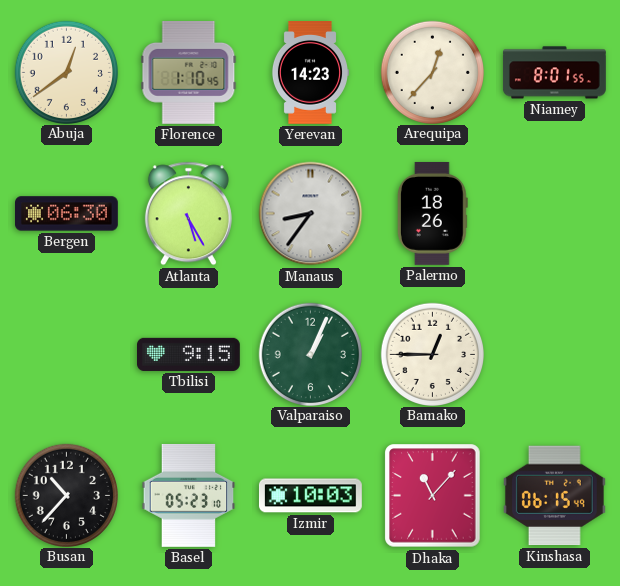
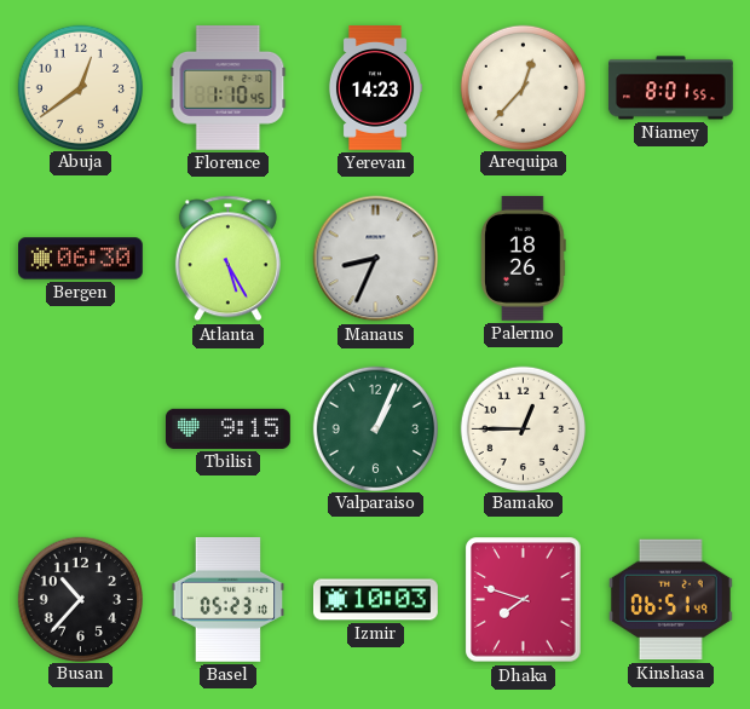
Manaus: 8:36 -> 8:34 (376, 259)
Dhaka: 11:07 -> 7:48 (524, 600)
Kinshasa: 06:15 -> 06:51 (670, 600)
